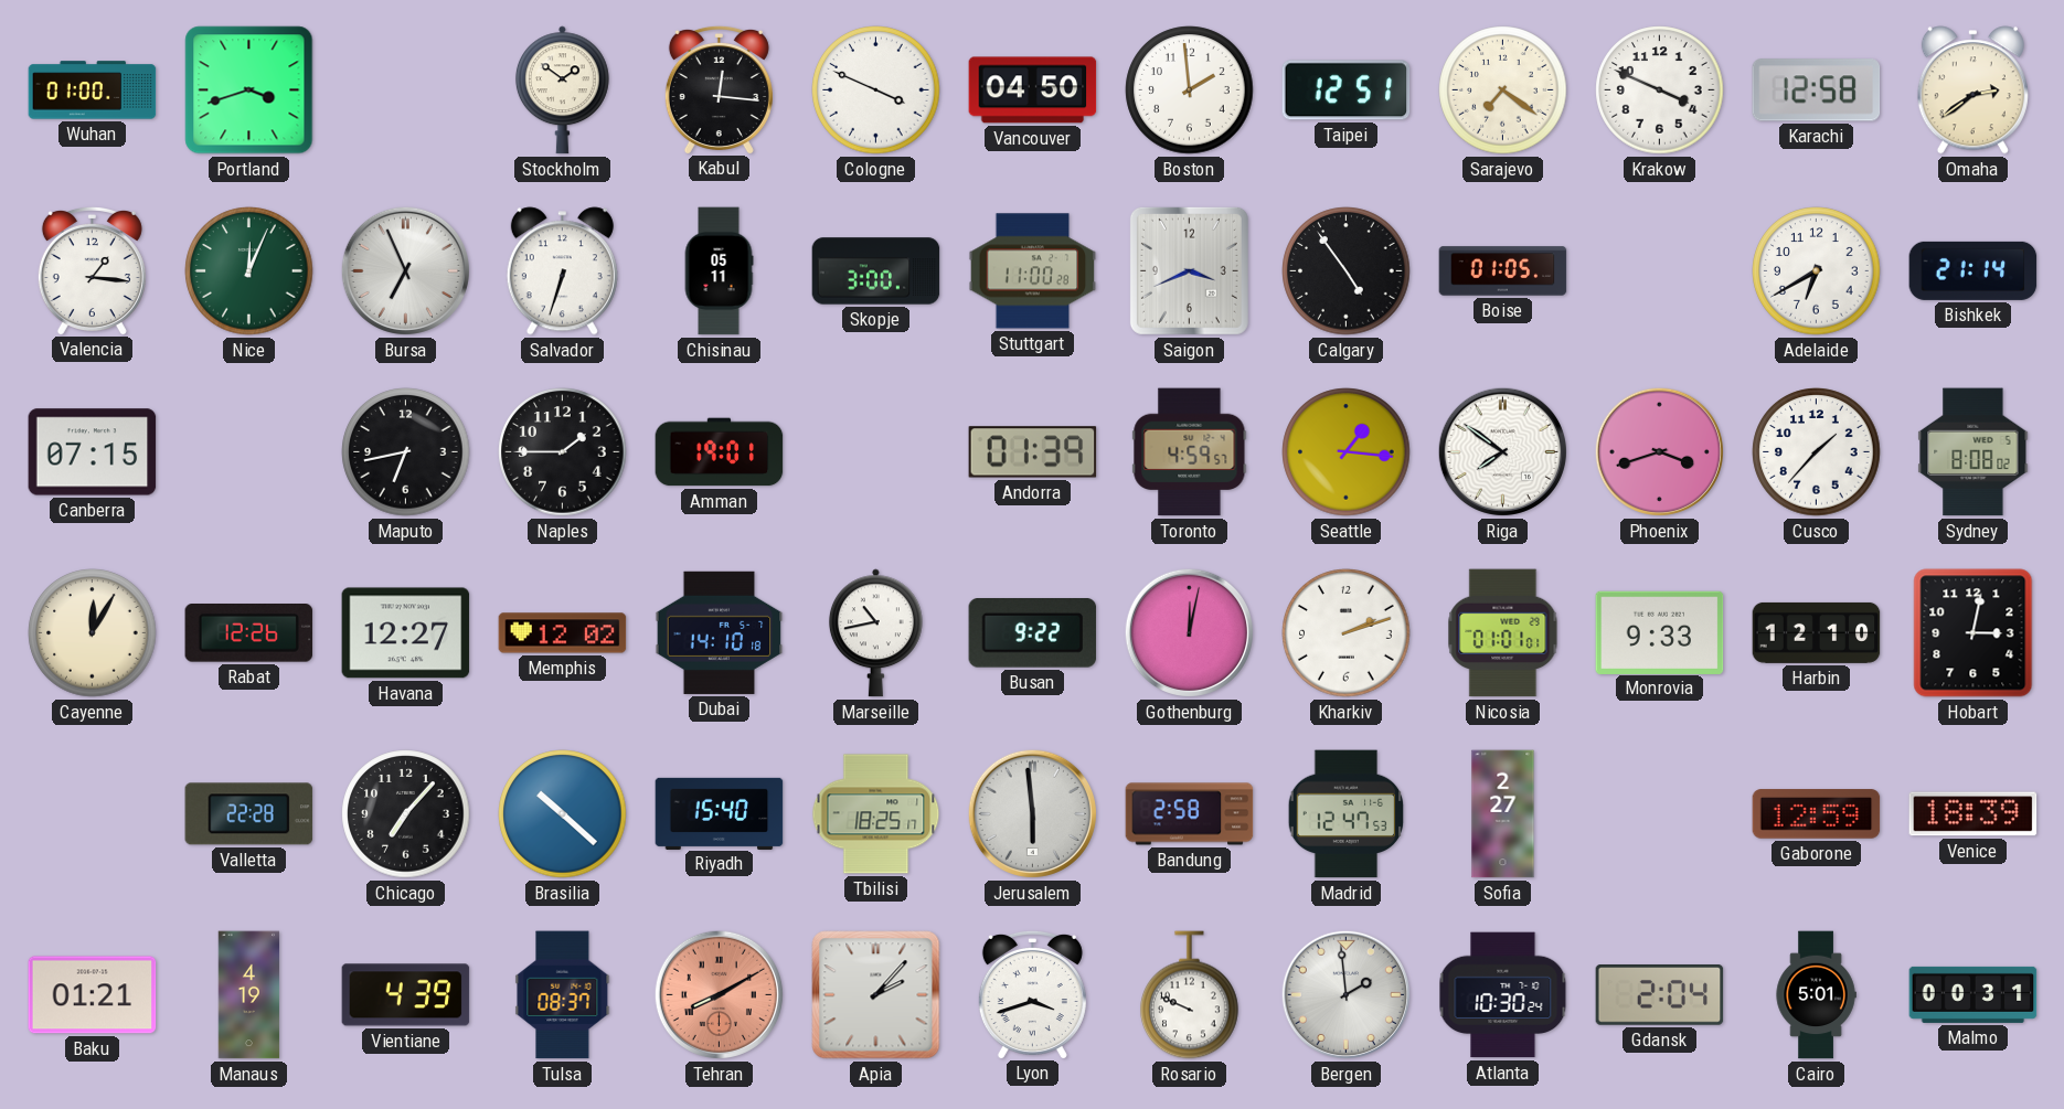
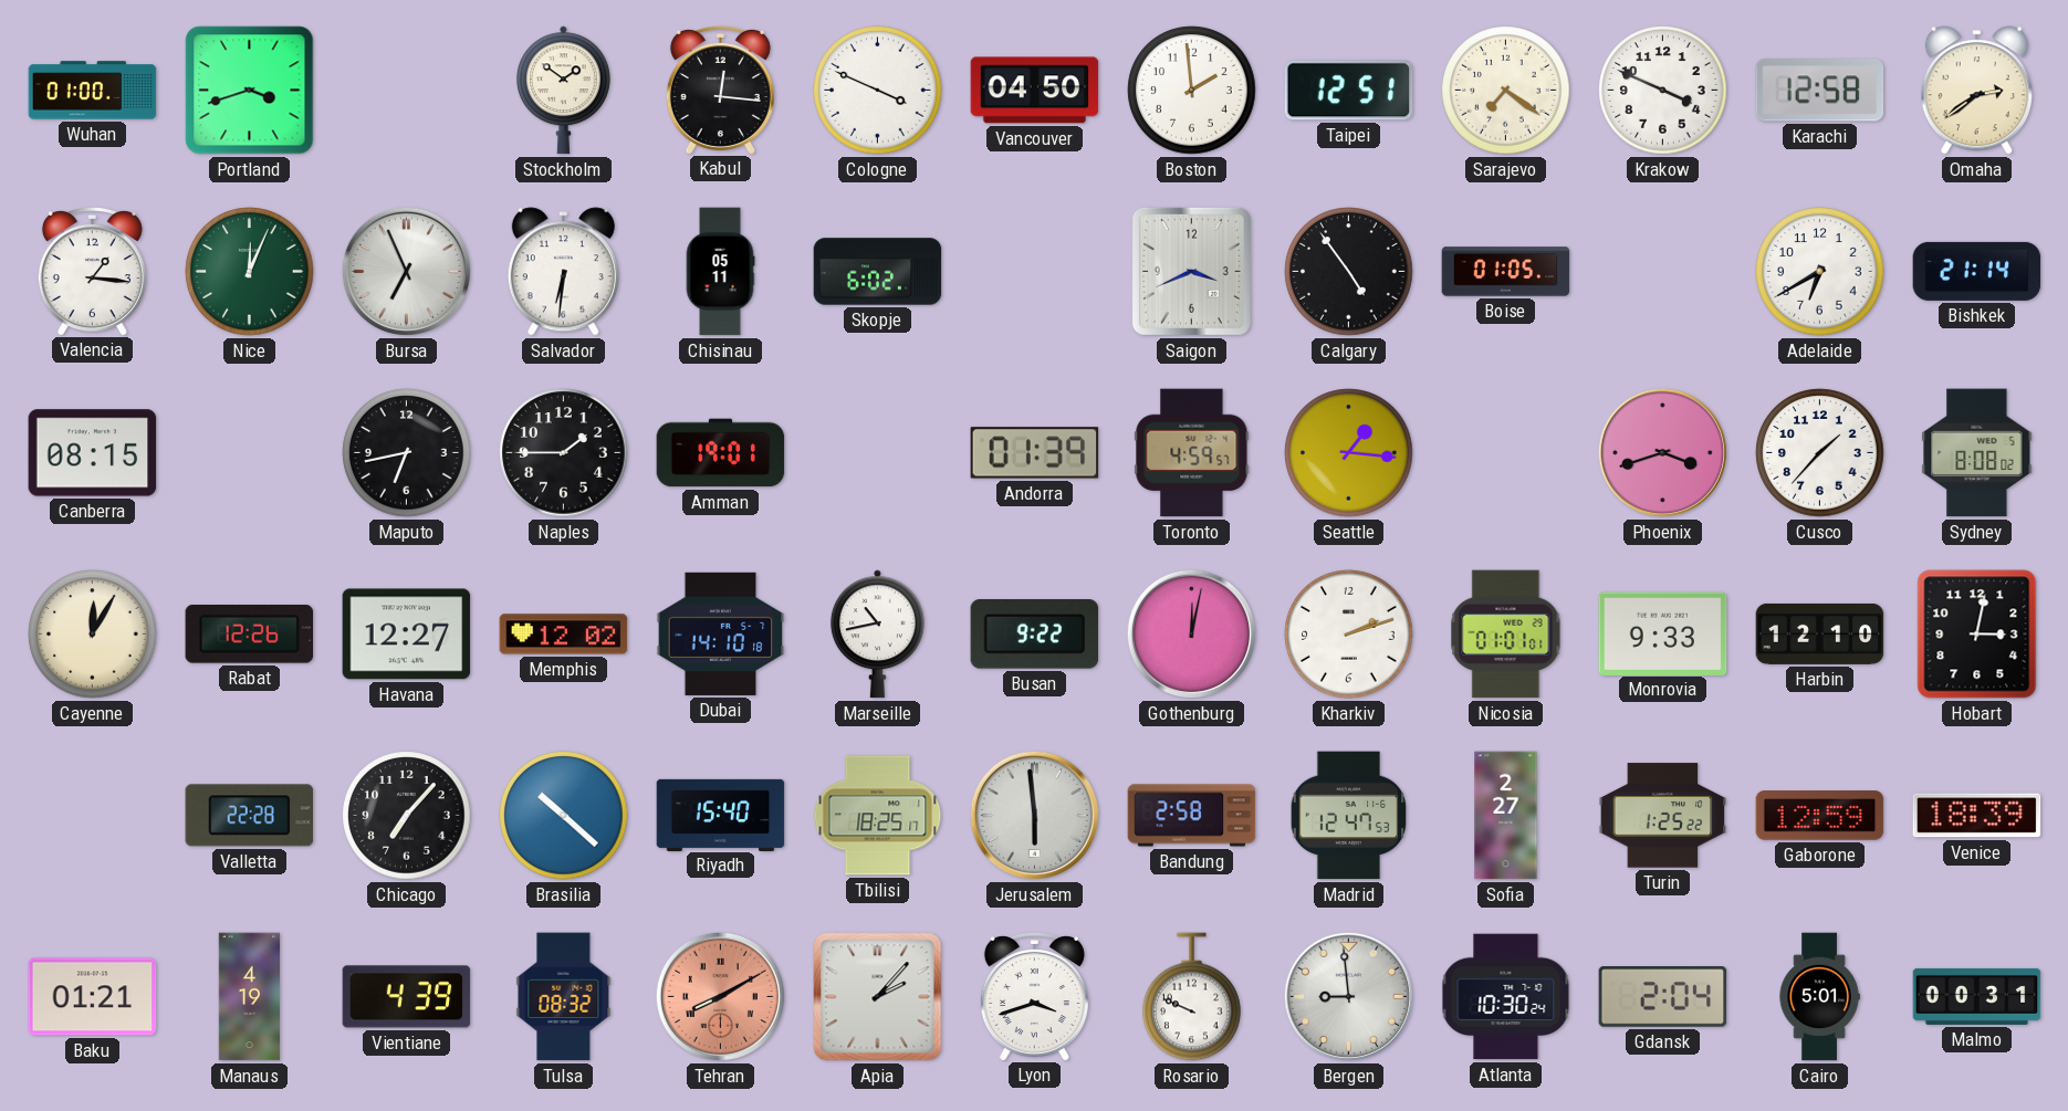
Salvador: 6:33 -> 6:31 (563, 272)
Skopje: 3:00 -> 6:02 (878, 272)
Stuttgart: 11:00 -> none (1033, 271)
Canberra: 07:15 -> 08:15 (93, 453)
Riga: 7:51 -> none (1502, 451)
Turin: none -> 1:25 (1663, 816)
Tulsa: 08:37 -> 08:32 (564, 997)
Bergen: 1:59 -> 8:59 (1348, 996)
